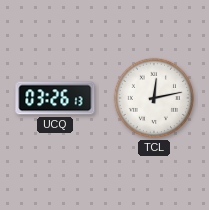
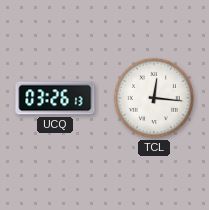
TCL: 12:13 -> 12:16 (154, 98)
